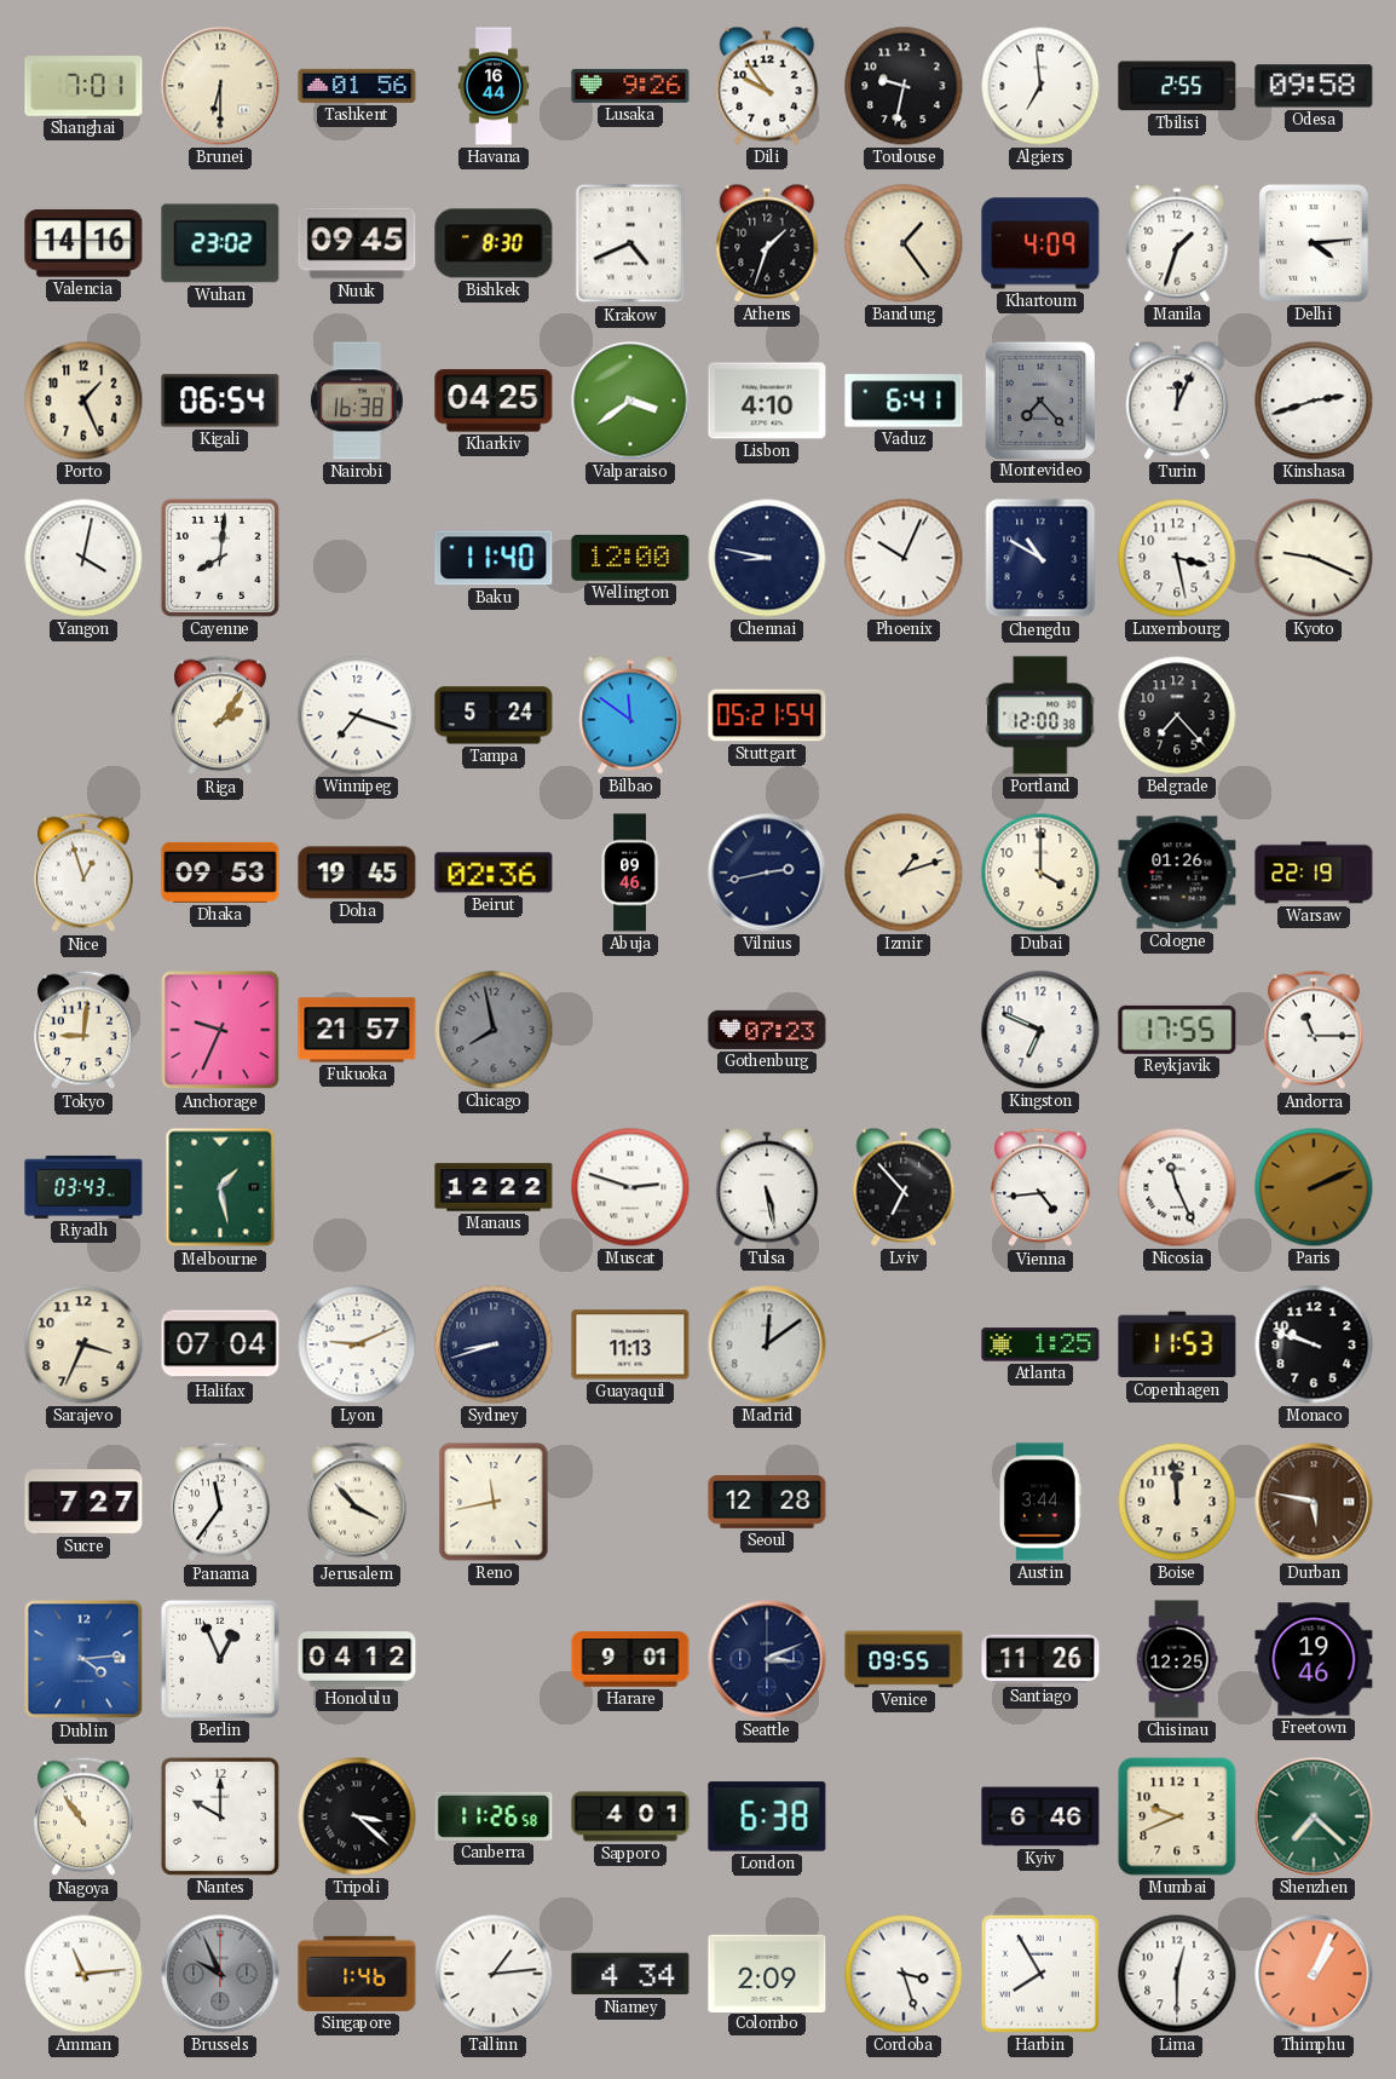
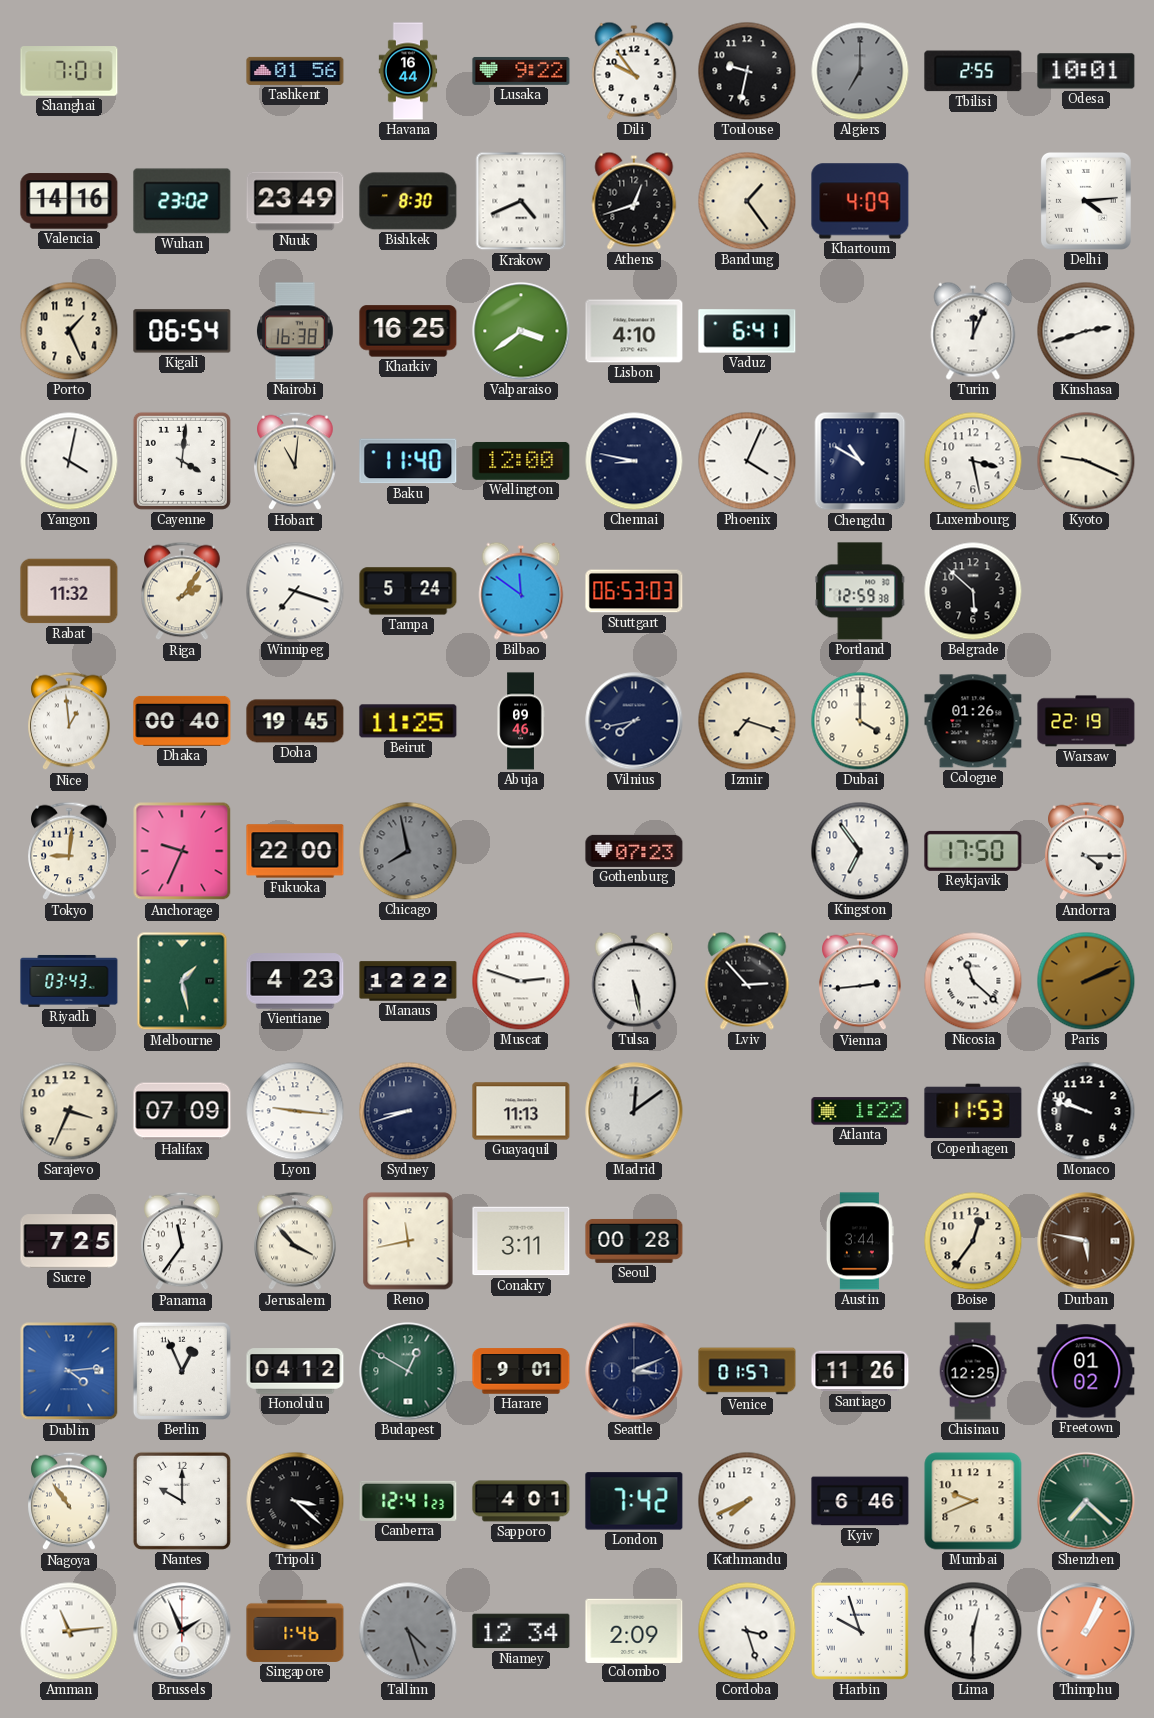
Brunei: 6:30 -> none (220, 86)
Lusaka: 9:26 -> 9:22 (521, 71)
Algiers: 6:59 -> 7:00 (860, 71)
Algiers dial: white -> grey (860, 71)
Odesa: 09:58 -> 10:01 (1086, 71)
Nuuk: 09:45 -> 23:49 (295, 201)
Athens: 1:33 -> 12:42 (634, 201)
Manila: 1:33 -> none (1177, 243)
Kharkiv: 04:25 -> 16:25 (408, 331)
Montevideo: 7:23 -> none (1040, 399)
Cayenne: 8:01 -> 4:01 (182, 461)
Hobart: none -> 11:01 (295, 461)
Phoenix: 10:04 -> 4:04 (747, 461)
Rabat: none -> 11:32 (69, 591)
Stuttgart: 05:21 -> 06:53 (634, 591)
Portland: 12:00 -> 12:59 (860, 591)
Belgrade: 7:23 -> 5:52 (973, 591)
Nice: 12:57 -> 12:59 (69, 721)
Dhaka: 09:53 -> 00:40 (182, 721)
Beirut: 02:36 -> 11:25 (408, 721)
Vilnius: 2:43 -> 7:43 (634, 721)
Izmir: 1:12 -> 7:18 (747, 721)
Fukuoka: 21:57 -> 22:00 (295, 851)
Kingston: 6:49 -> 6:54 (860, 851)
Reykjavik: 17:55 -> 17:50 (973, 851)
Andorra: 11:15 -> 4:15 (1086, 851)
Vientiane: none -> 4:23 (295, 981)
Lviv: 6:53 -> 2:53 (747, 981)
Vienna: 4:44 -> 2:44 (860, 981)
Nicosia: 11:26 -> 11:22 (973, 981)
Halifax: 07:04 -> 07:09 (182, 1111)
Lyon: 9:11 -> 9:16 (295, 1111)
Atlanta: 1:25 -> 1:22 (860, 1111)
Sucre: 7:27 -> 7:25 (69, 1241)
Conakry: none -> 3:11 (521, 1241)
Seoul: 12:28 -> 00:28 (634, 1241)
Boise: 11:59 -> 12:36 (973, 1241)
Budapest: none -> 12:50 (408, 1371)
Venice: 09:55 -> 01:57 (747, 1371)
Freetown: 19:46 -> 01:02 (1086, 1371)
Canberra: 11:26 -> 12:41 (408, 1501)
London: 6:38 -> 7:42 (634, 1501)
Kathmandu: none -> 7:41 (747, 1501)
Brussels: 9:56 -> 1:56 (182, 1631)
Brussels dial: grey -> white (182, 1631)
Tallinn: 1:14 -> 4:27 (408, 1631)
Tallinn dial: white -> grey (408, 1631)
Niamey: 4:34 -> 12:34 (521, 1631)
Harbin: 7:55 -> 9:57 (860, 1631)
